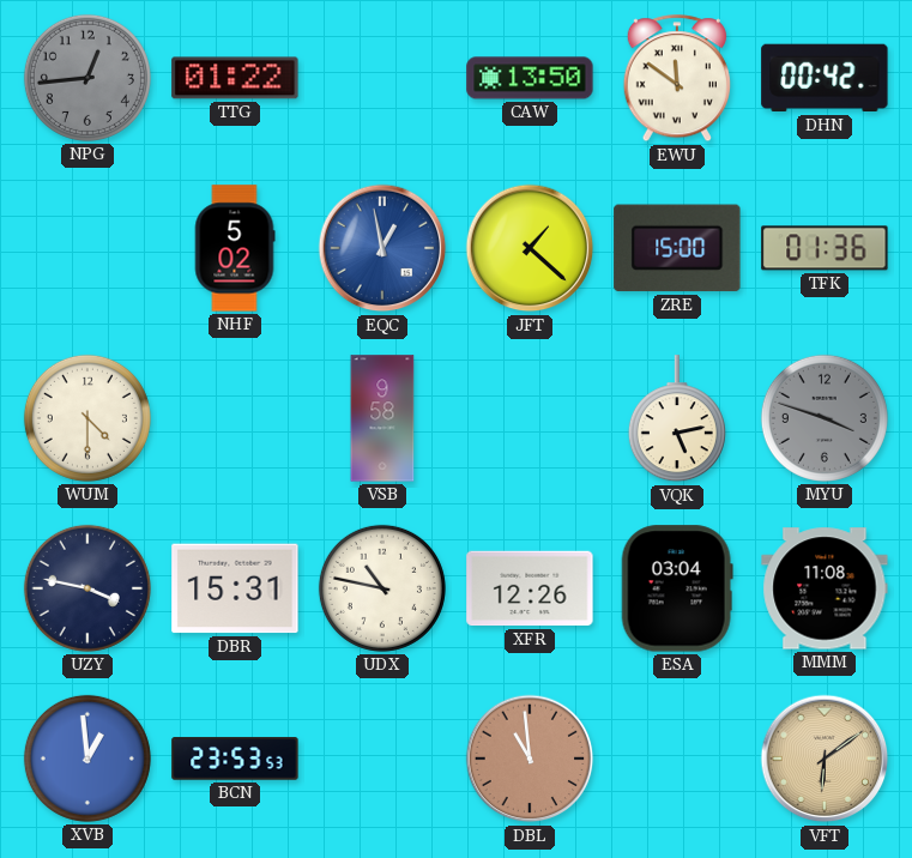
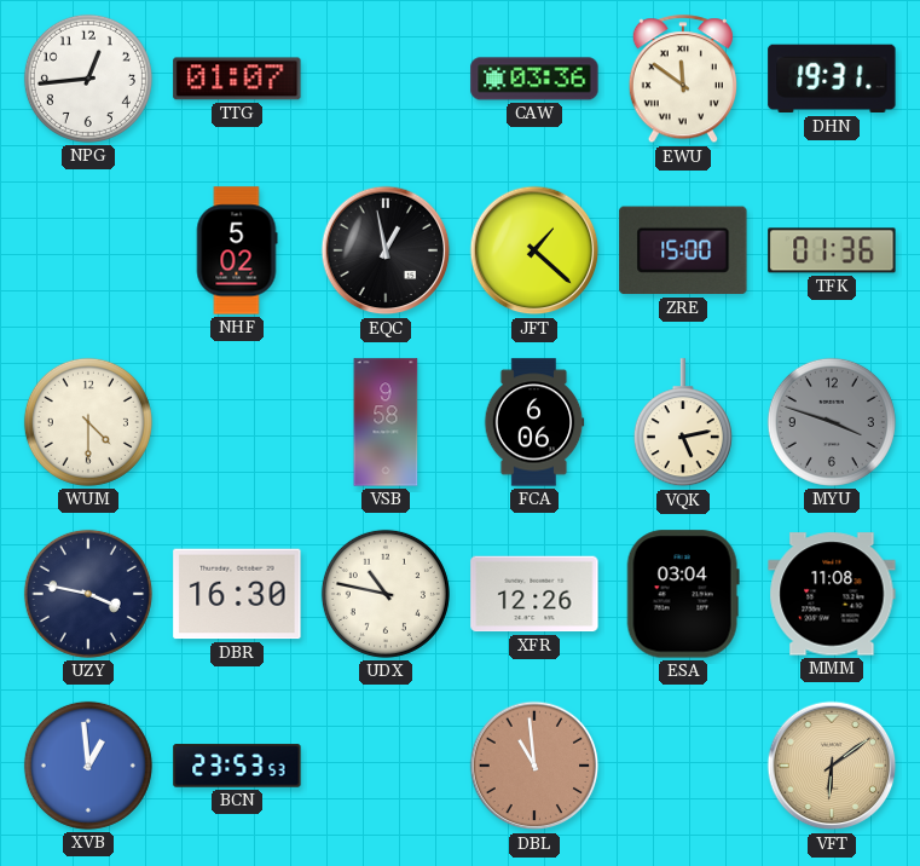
NPG dial: grey -> white (88, 79)
TTG: 01:22 -> 01:07 (237, 79)
CAW: 13:50 -> 03:36 (534, 79)
DHN: 00:42 -> 19:31 (832, 79)
EQC dial: blue -> black (386, 250)
FCA: none -> 6:06 (534, 422)
DBR: 15:31 -> 16:30 (237, 594)
